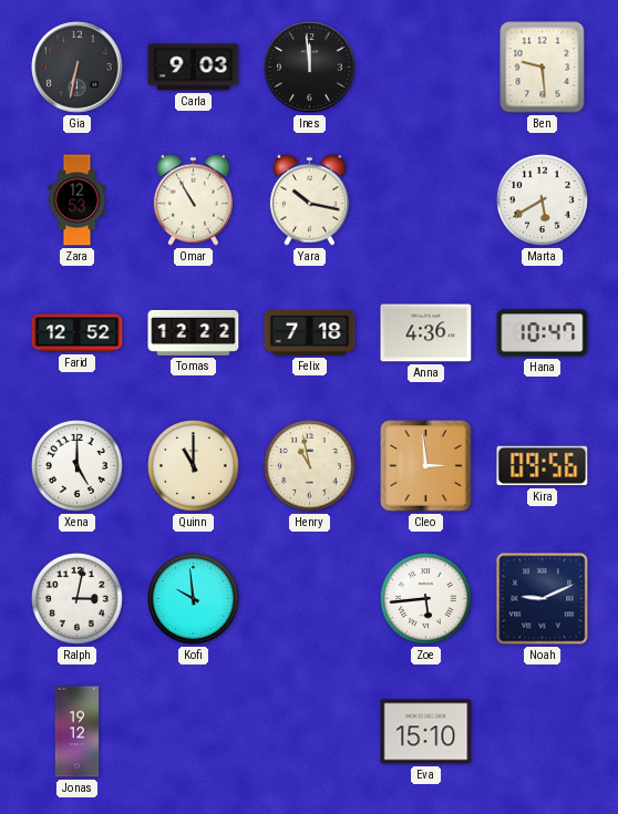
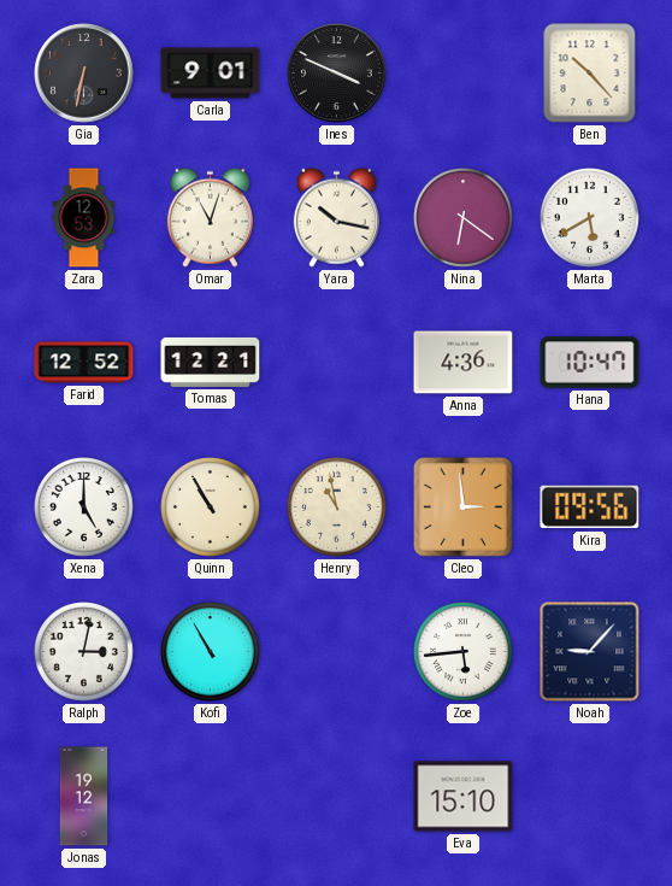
Carla: 9:03 -> 9:01 (211, 74)
Ines: 11:59 -> 3:49 (337, 74)
Ben: 9:29 -> 10:23 (590, 74)
Omar: 10:55 -> 11:03 (210, 217)
Nina: none -> 6:21 (464, 218)
Tomas: 12:22 -> 12:21 (211, 362)
Felix: 7:18 -> none (310, 333)
Quinn: 11:00 -> 10:55 (211, 507)
Kofi: 9:59 -> 10:55 (211, 652)
Noah: 9:11 -> 9:07 (590, 652)
